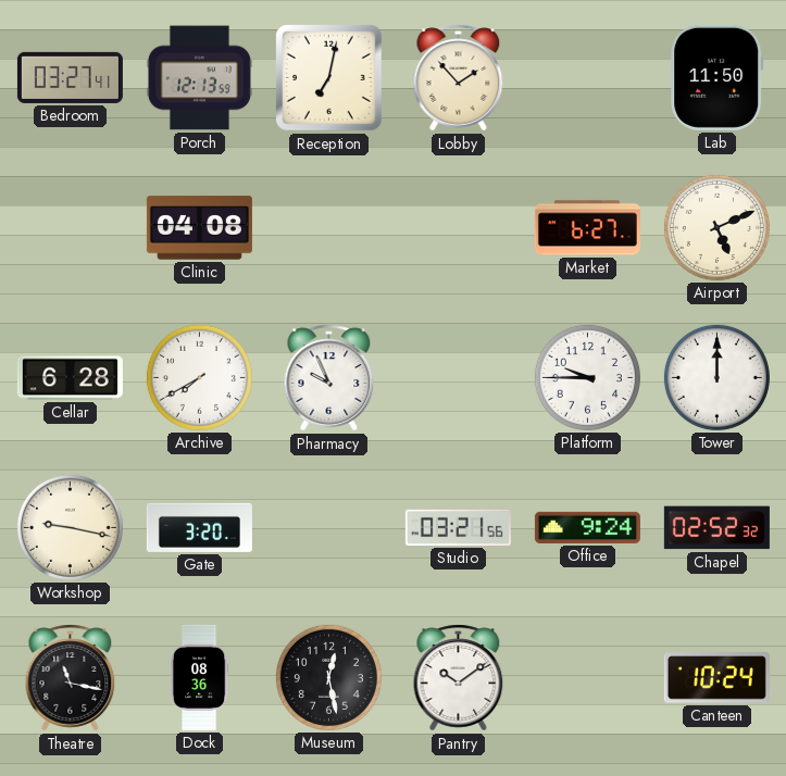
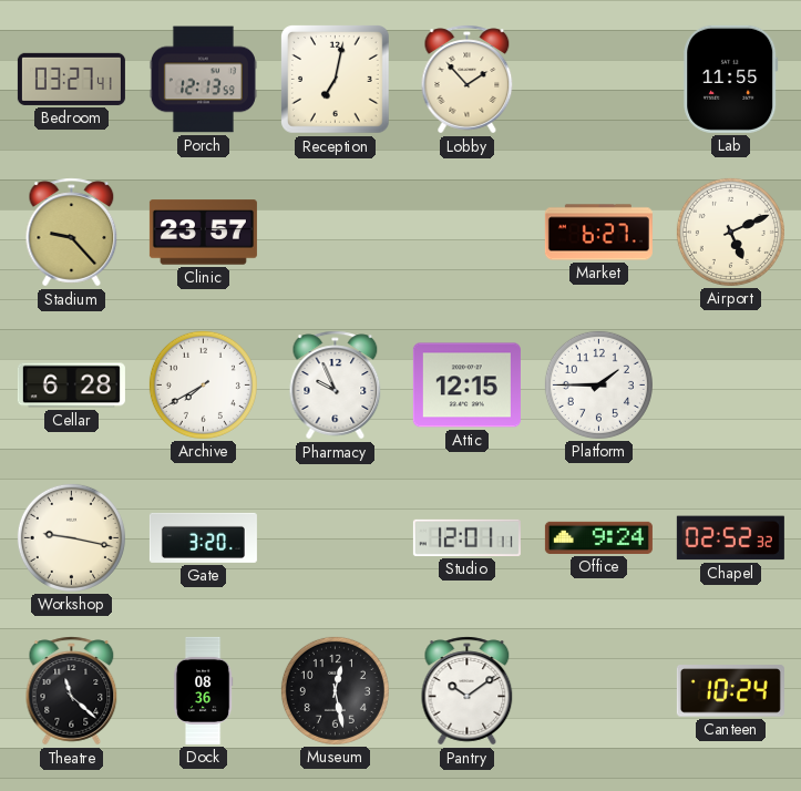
Lab: 11:50 -> 11:55 (731, 79)
Stadium: none -> 9:23 (72, 233)
Clinic: 04:08 -> 23:57 (203, 233)
Attic: none -> 12:15 (466, 386)
Platform: 9:45 -> 1:45 (598, 384)
Tower: 12:00 -> none (716, 377)
Studio: 03:21 -> 12:01 (466, 537)
Theatre: 11:17 -> 11:22 (72, 691)
